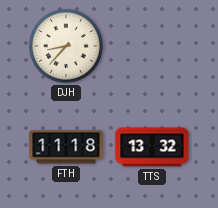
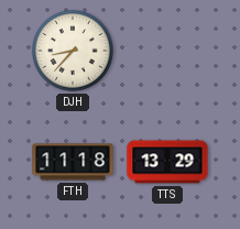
TTS: 13:32 -> 13:29 (167, 162)
